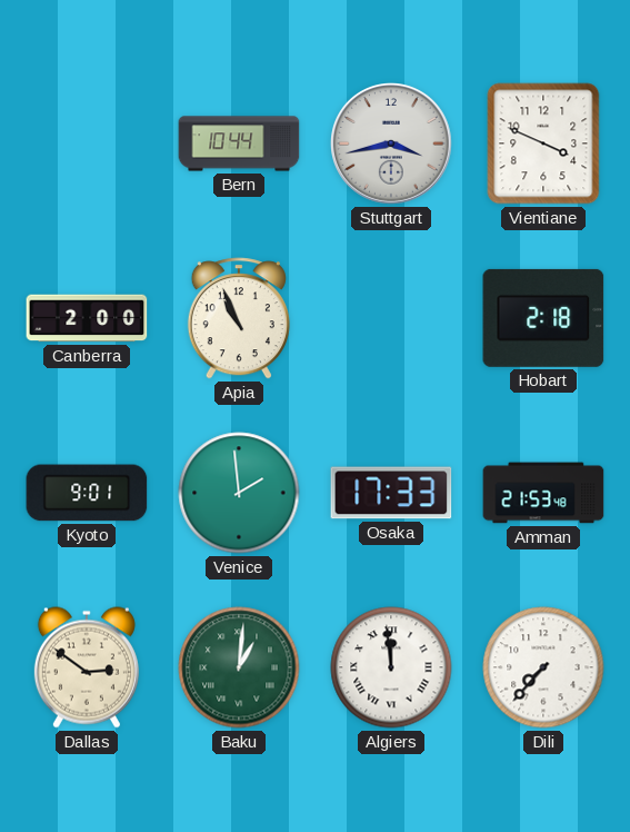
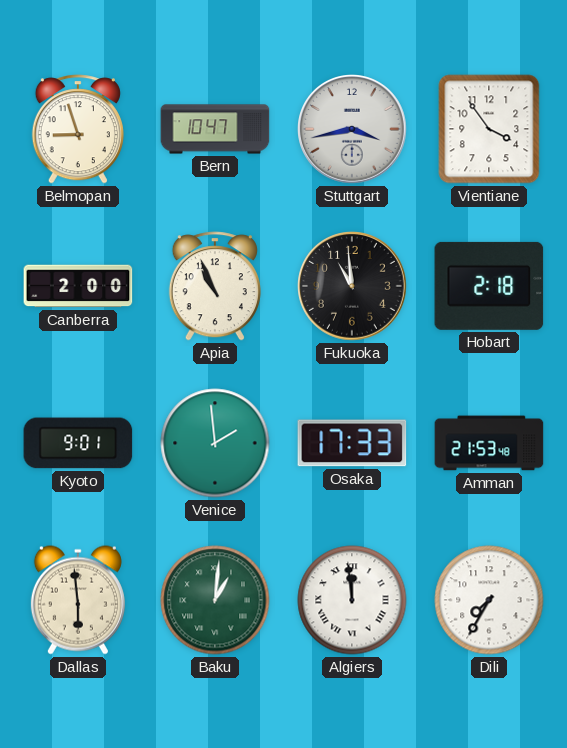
Belmopan: none -> 8:57 (78, 129)
Bern: 10:44 -> 10:47 (215, 129)
Vientiane: 3:49 -> 3:54 (489, 129)
Fukuoka: none -> 10:59 (353, 287)
Dallas: 2:51 -> 5:59 (78, 600)
Dili: 7:37 -> 7:35 (489, 600)
